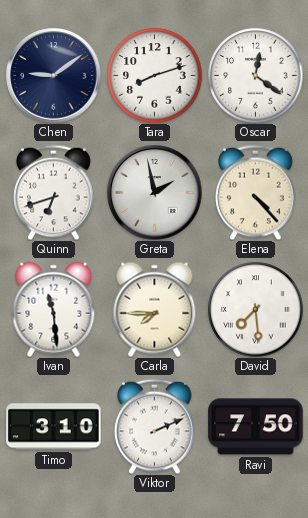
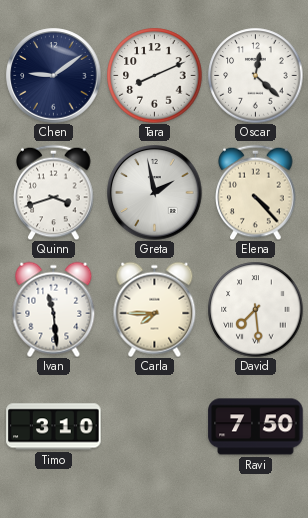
Tara: 8:12 -> 8:11 (154, 75)
Oscar: 12:21 -> 12:22 (255, 75)
Quinn: 6:42 -> 3:42 (54, 192)
Viktor: 2:11 -> none (155, 426)
